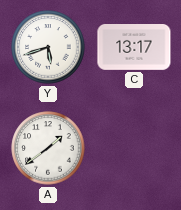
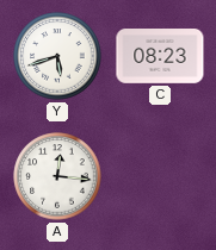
C: 13:17 -> 08:23 (160, 57)
A: 1:39 -> 12:16 (57, 176)
